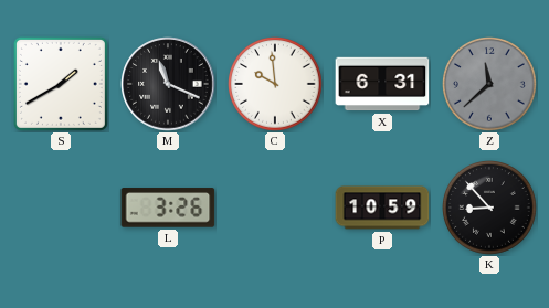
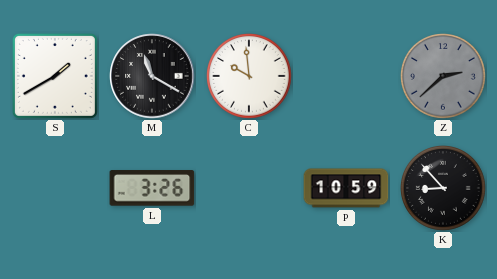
M: 11:19 -> 11:20 (152, 76)
X: 6:31 -> none (382, 84)
Z: 11:38 -> 2:38 (444, 77)
